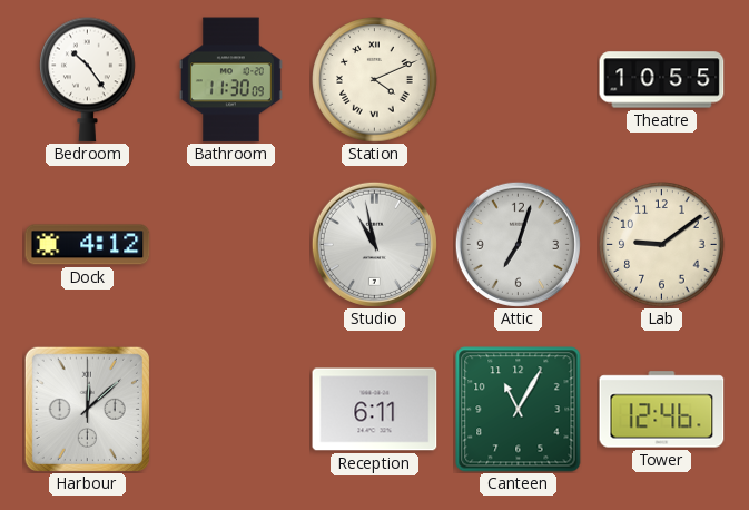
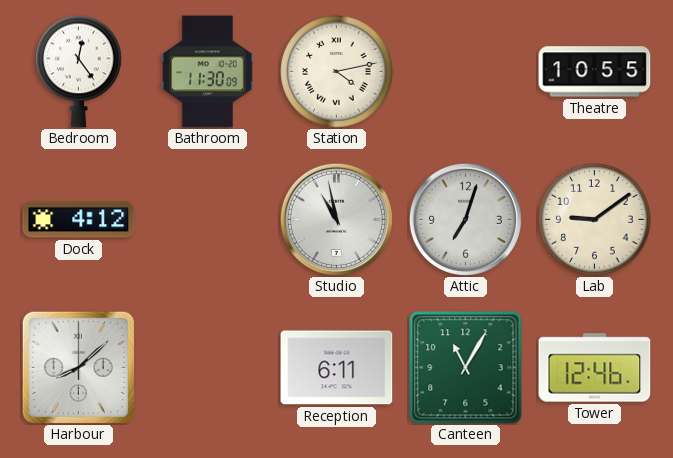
Bedroom: 10:24 -> 12:24 (79, 71)
Station: 4:11 -> 4:13 (337, 72)
Harbour: 12:08 -> 8:08 (78, 367)
